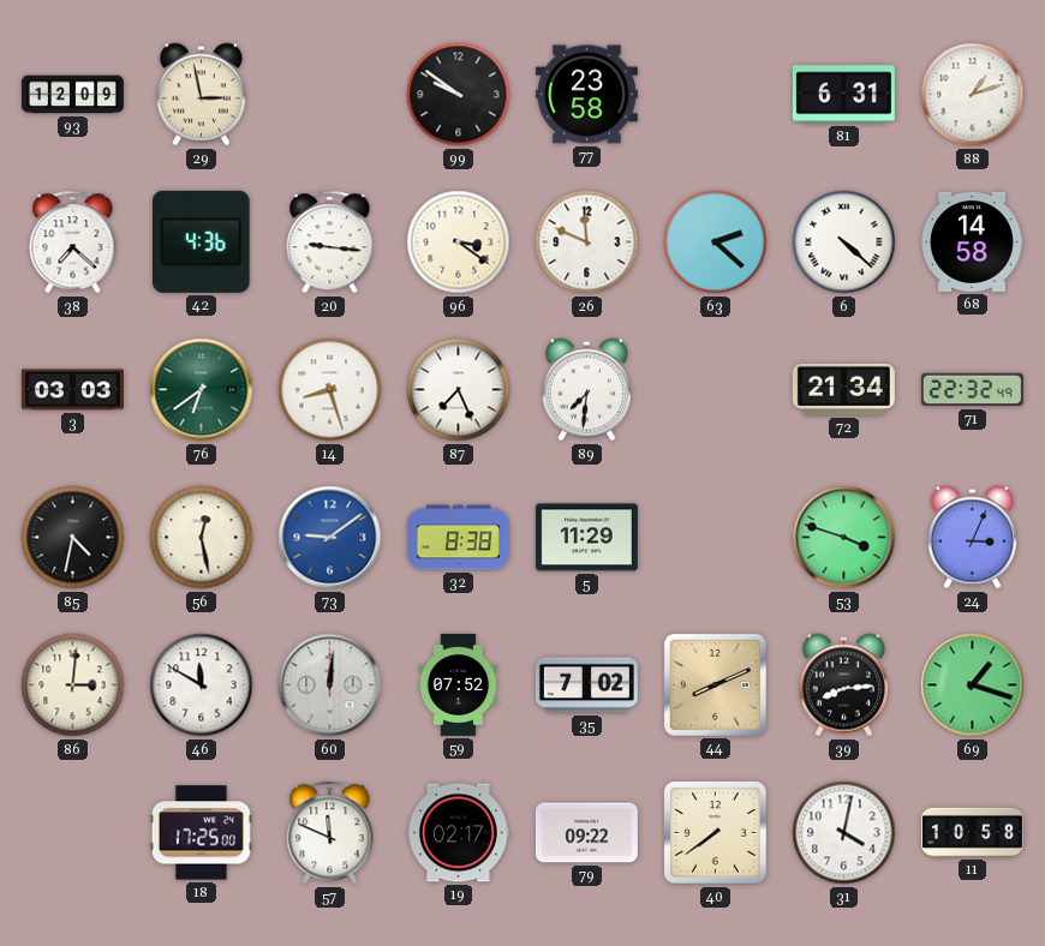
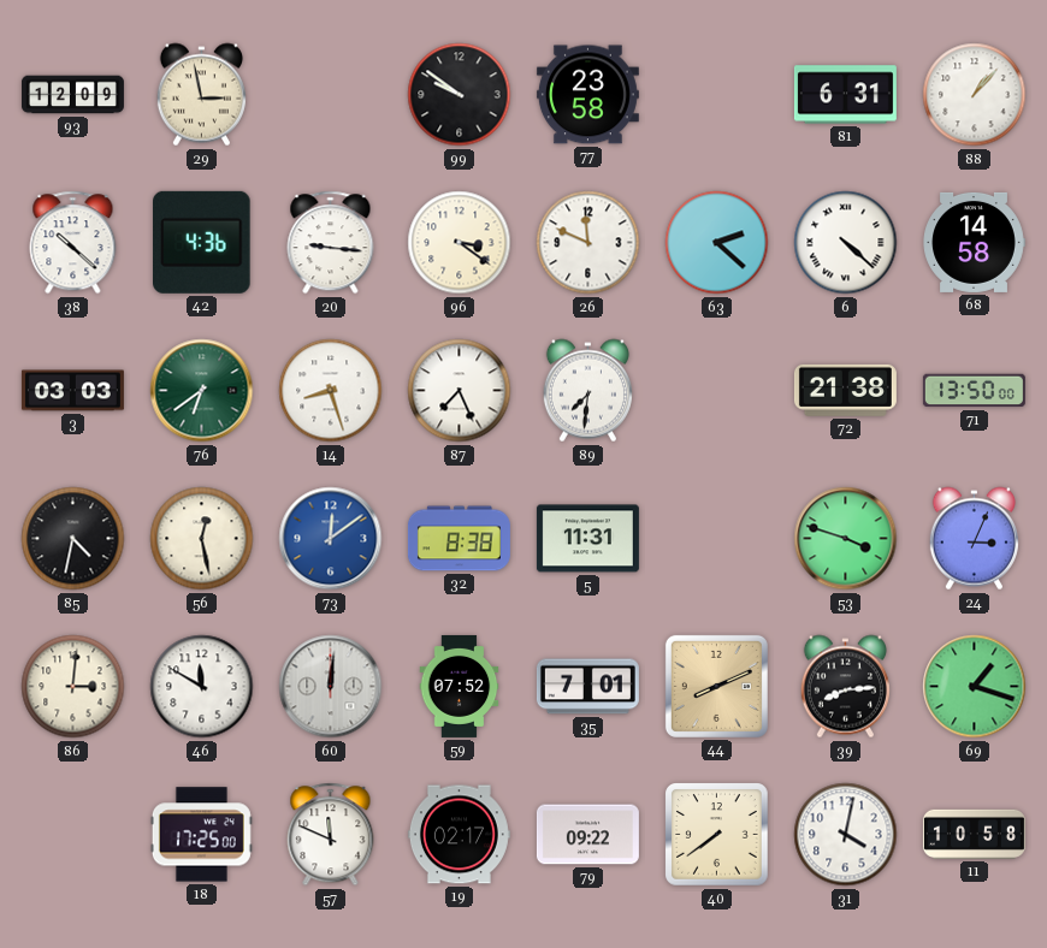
88: 1:12 -> 1:07 (975, 95)
38: 7:22 -> 10:22 (73, 243)
72: 21:34 -> 21:38 (845, 390)
71: 22:32 -> 13:50 (974, 391)
73: 9:09 -> 12:09 (331, 539)
5: 11:29 -> 11:31 (587, 539)
35: 7:02 -> 7:01 (587, 687)
